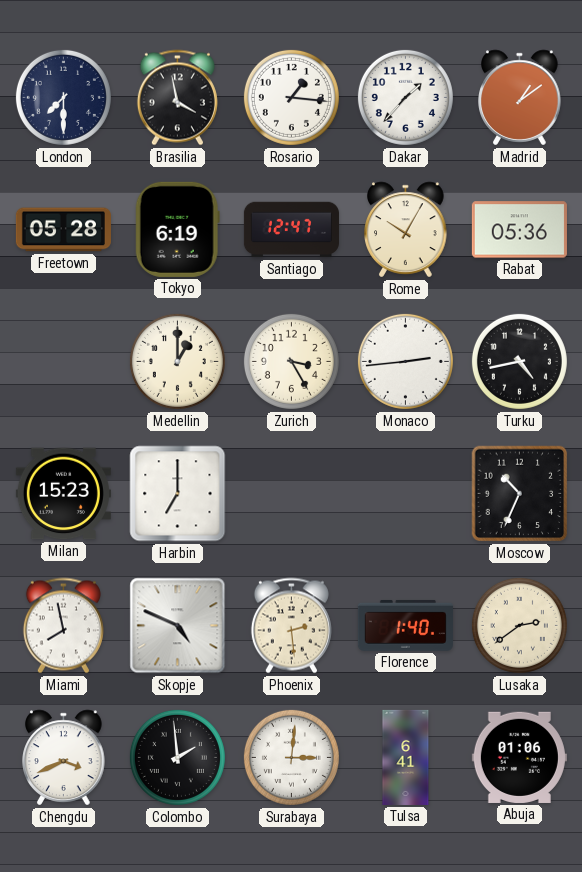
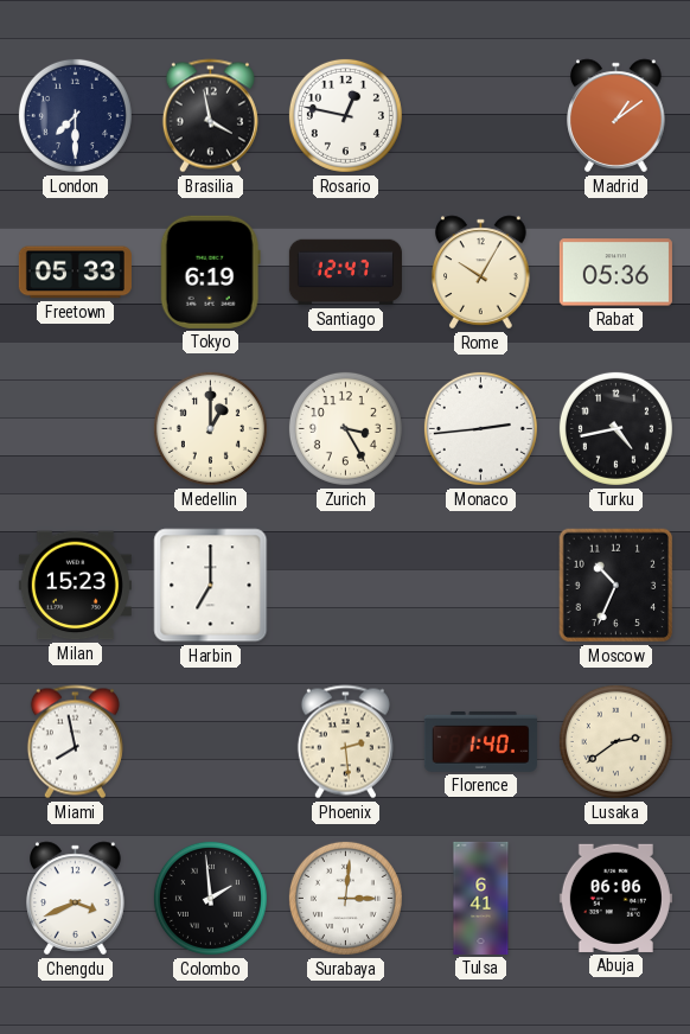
Rosario: 1:16 -> 12:47 (345, 115)
Dakar: 1:37 -> none (405, 97)
Freetown: 05:28 -> 05:33 (75, 273)
Skopje: 4:49 -> none (178, 626)
Abuja: 01:06 -> 06:06 (615, 898)
